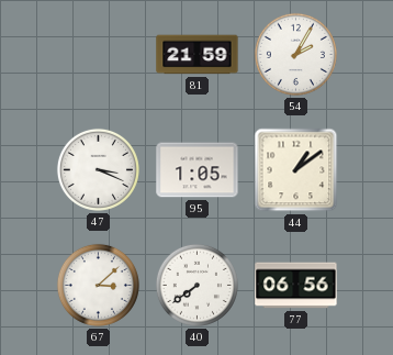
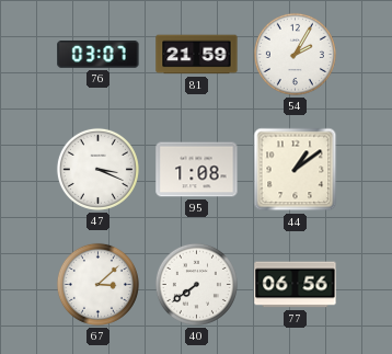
76: none -> 03:07 (99, 55)
95: 1:05 -> 1:08 (197, 170)
